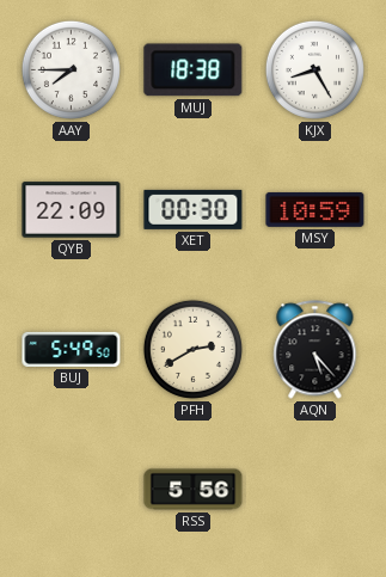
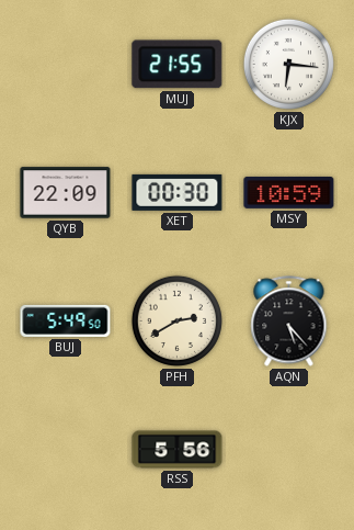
AAY: 7:45 -> none (71, 69)
MUJ: 18:38 -> 21:55 (178, 65)
KJX: 8:25 -> 6:16 (288, 64)
